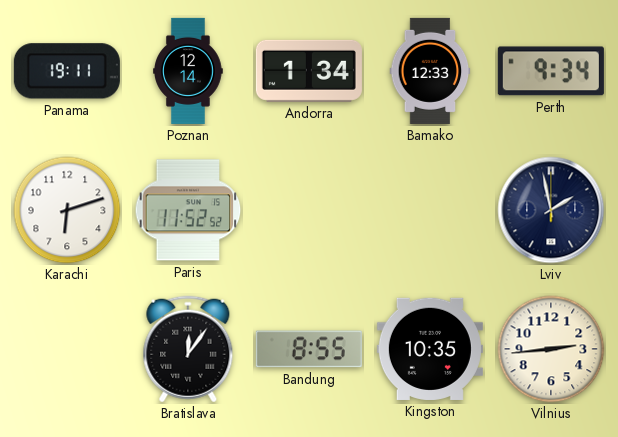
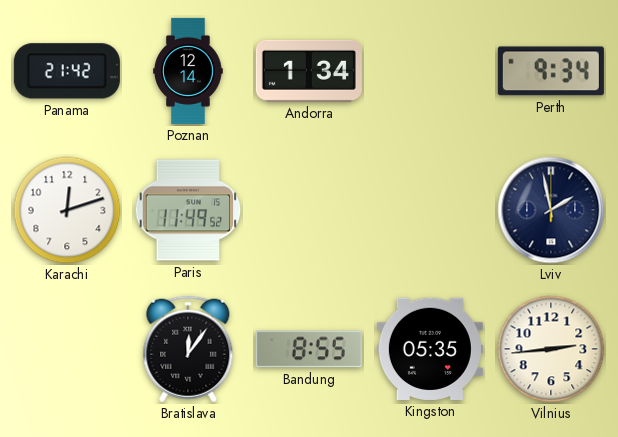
Panama: 19:11 -> 21:42 (67, 71)
Bamako: 12:33 -> none (430, 71)
Karachi: 6:12 -> 12:12 (67, 210)
Paris: 11:52 -> 11:49 (188, 210)
Kingston: 10:35 -> 05:35 (430, 349)
